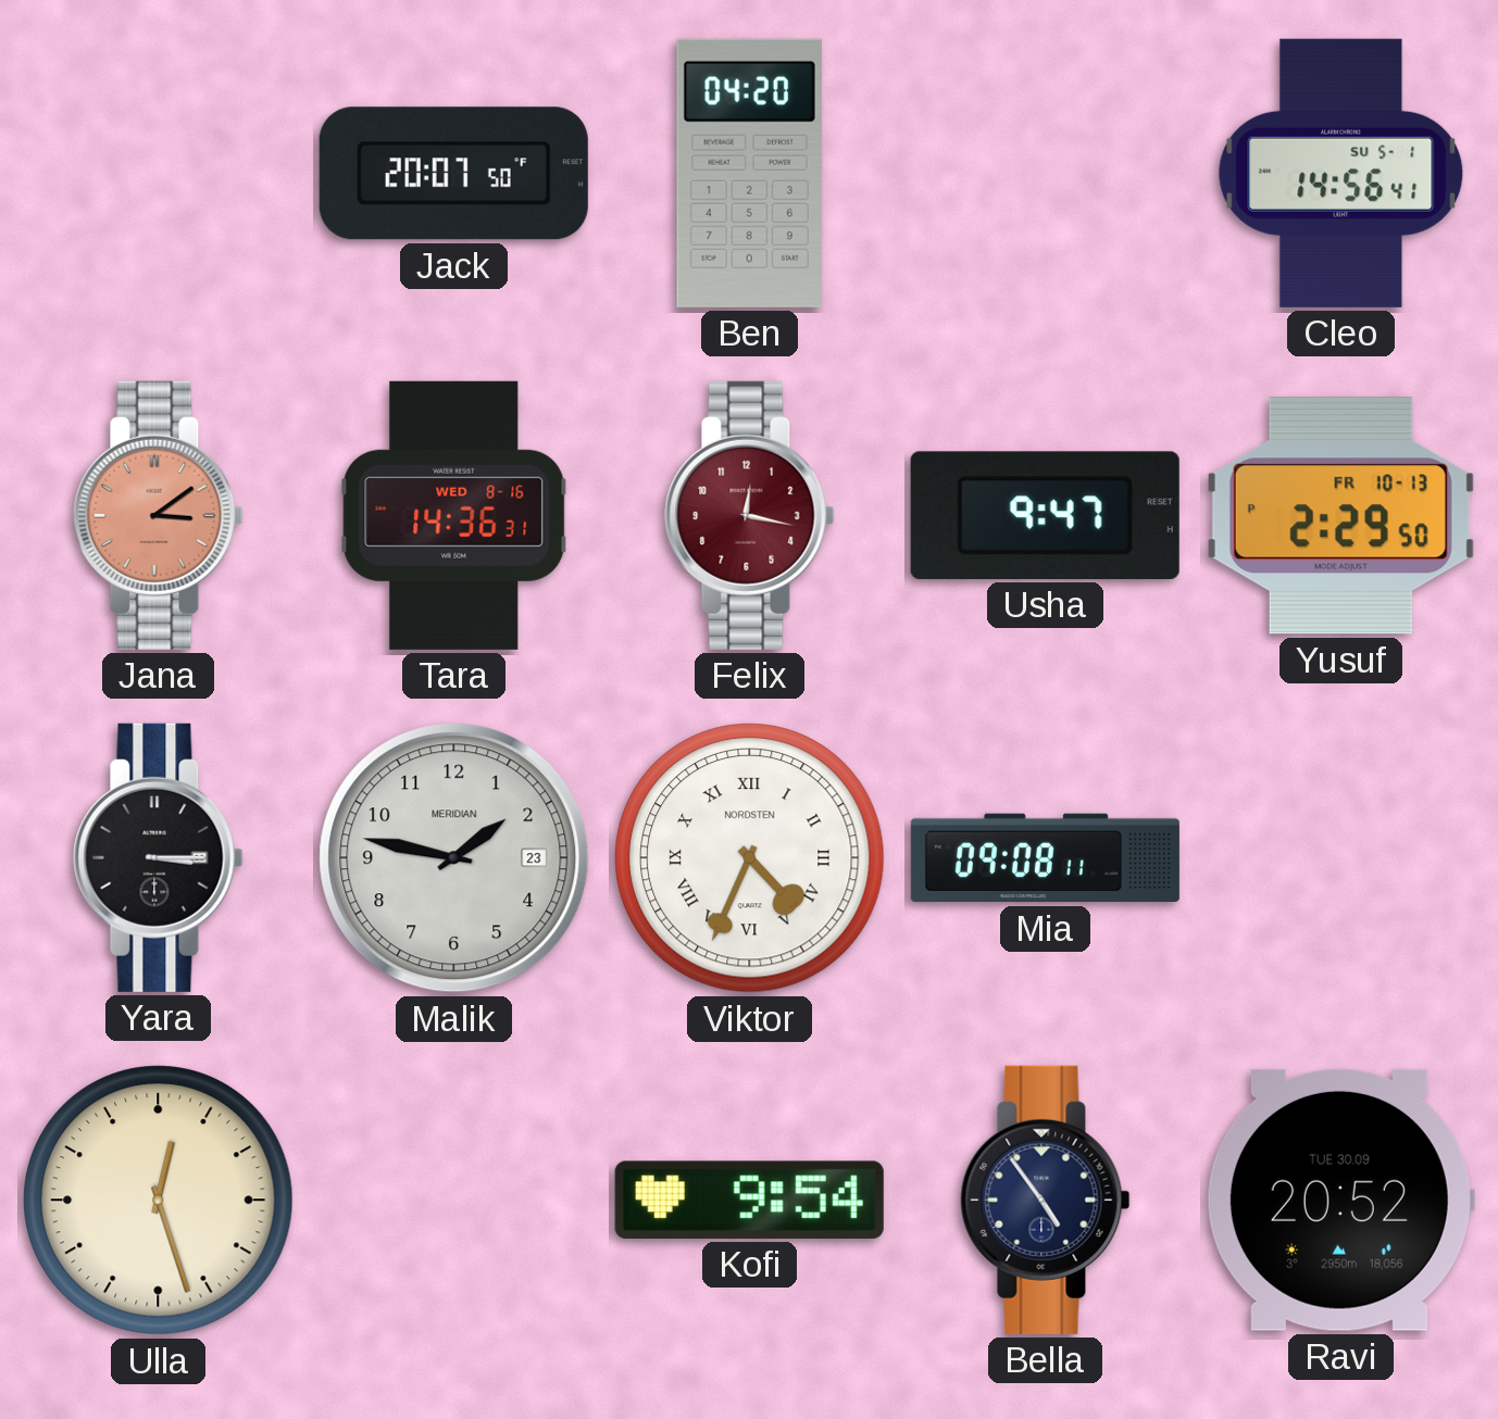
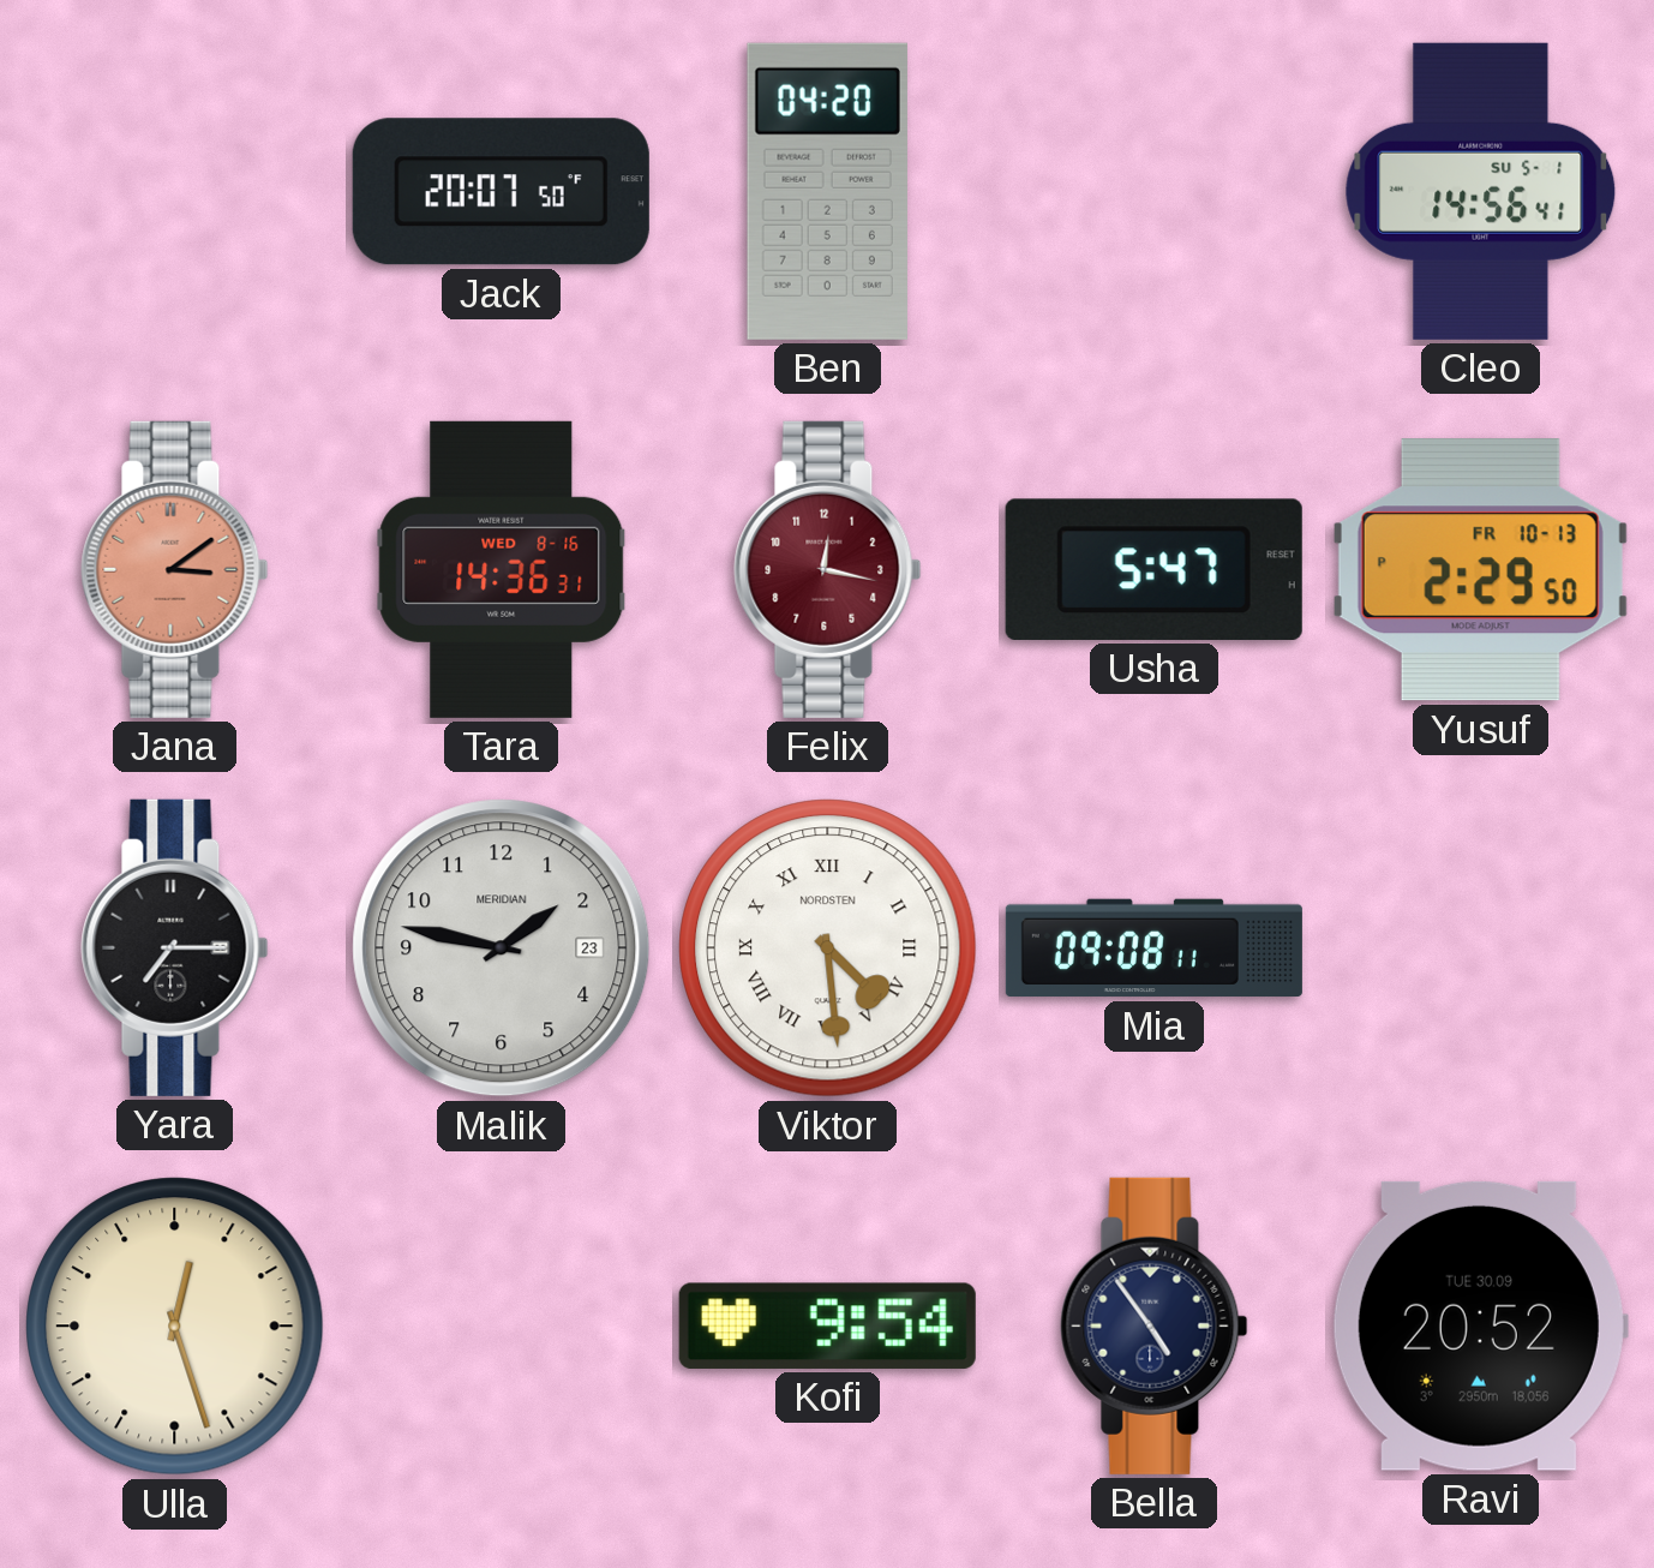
Usha: 9:47 -> 5:47 (1153, 569)
Yara: 3:15 -> 7:15 (175, 947)
Viktor: 4:34 -> 4:29 (828, 948)
